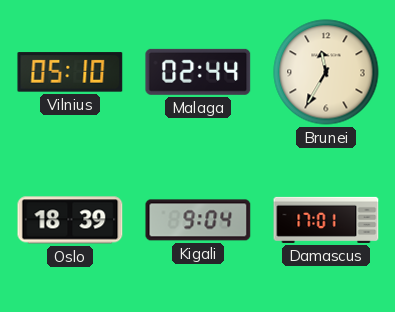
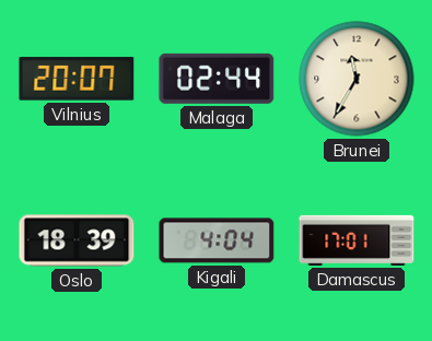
Vilnius: 05:10 -> 20:07 (77, 79)
Kigali: 9:04 -> 4:04 (217, 240)
